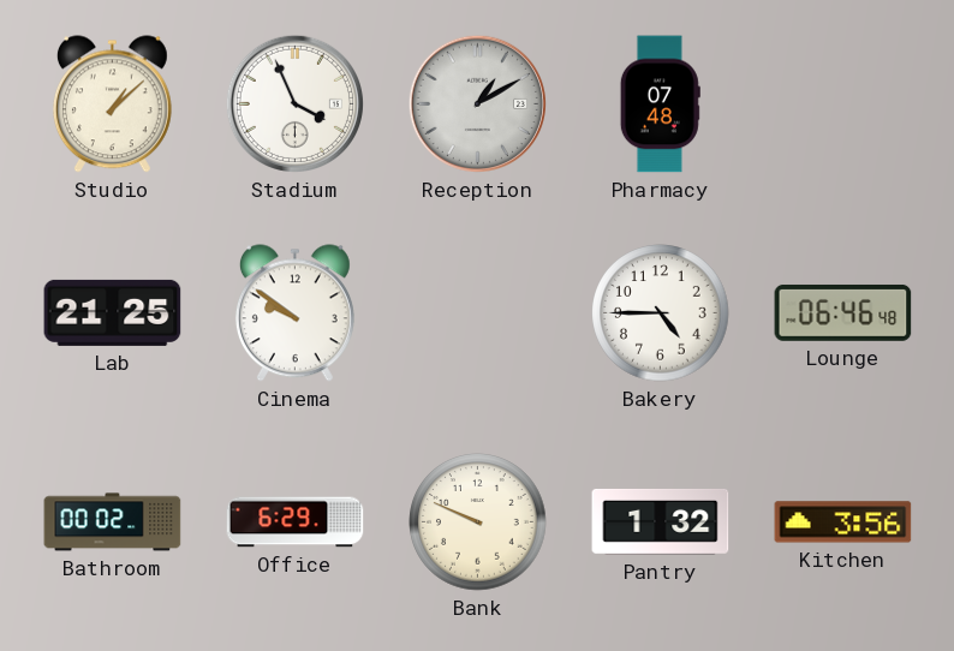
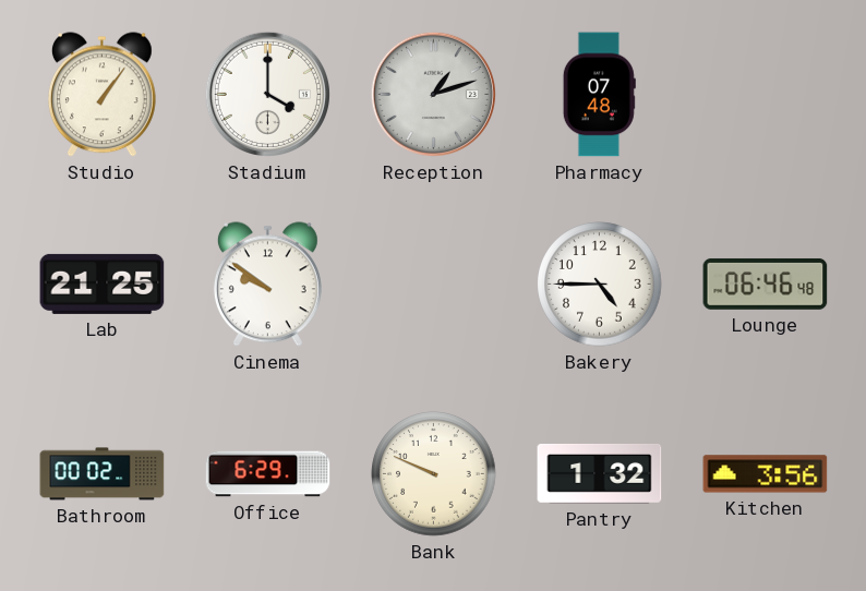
Studio: 1:08 -> 1:06 (101, 95)
Stadium: 3:56 -> 4:00 (267, 94)
Reception: 1:10 -> 1:12 (433, 94)
